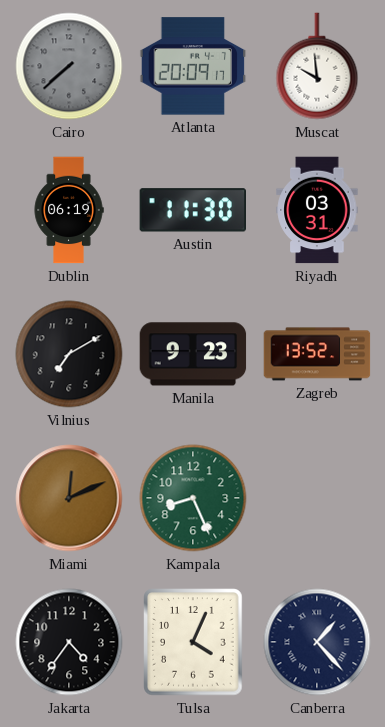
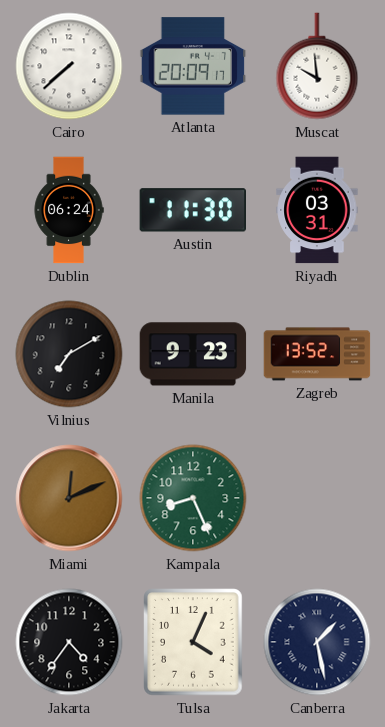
Cairo dial: grey -> white (69, 66)
Dublin: 06:19 -> 06:24 (69, 210)
Canberra: 1:23 -> 1:28 (317, 642)
